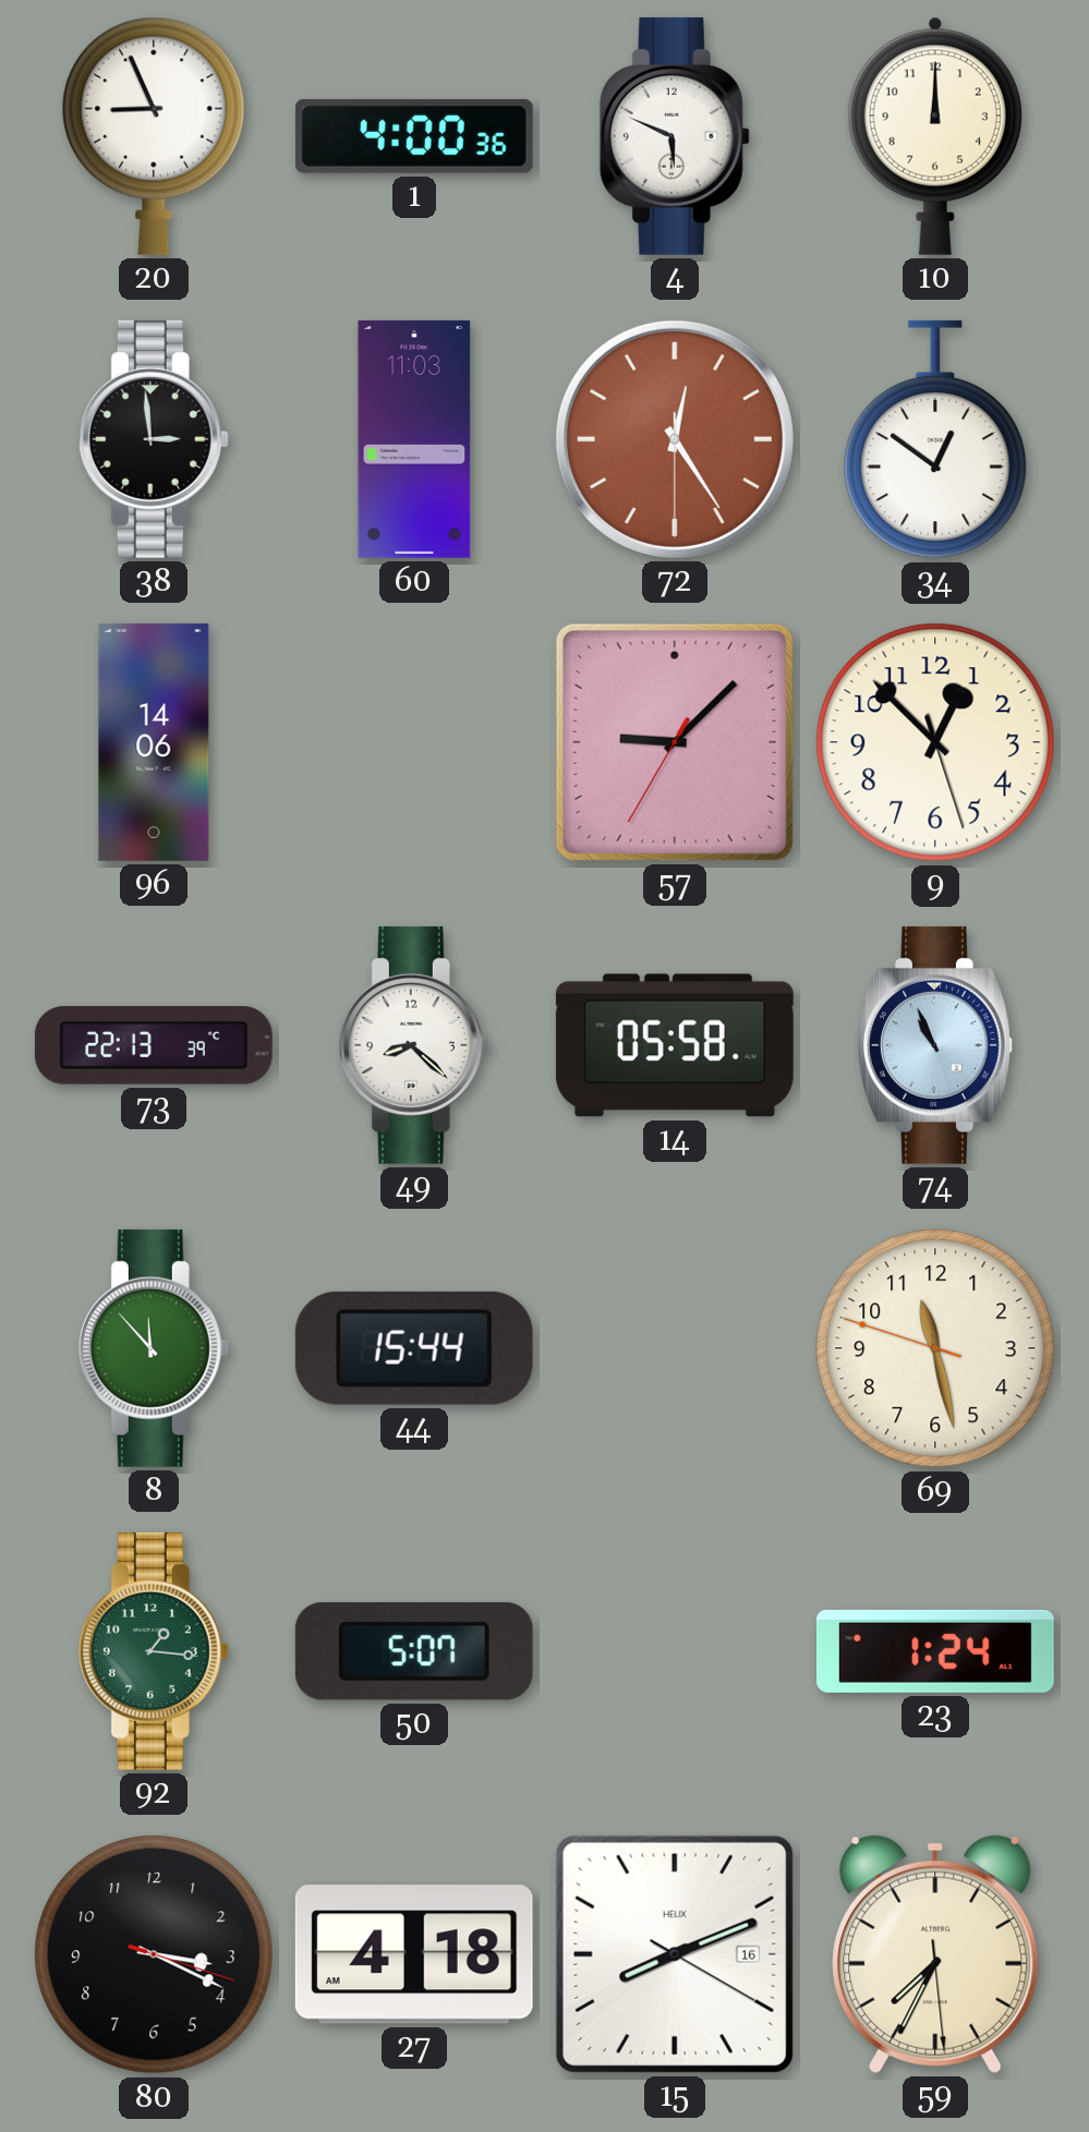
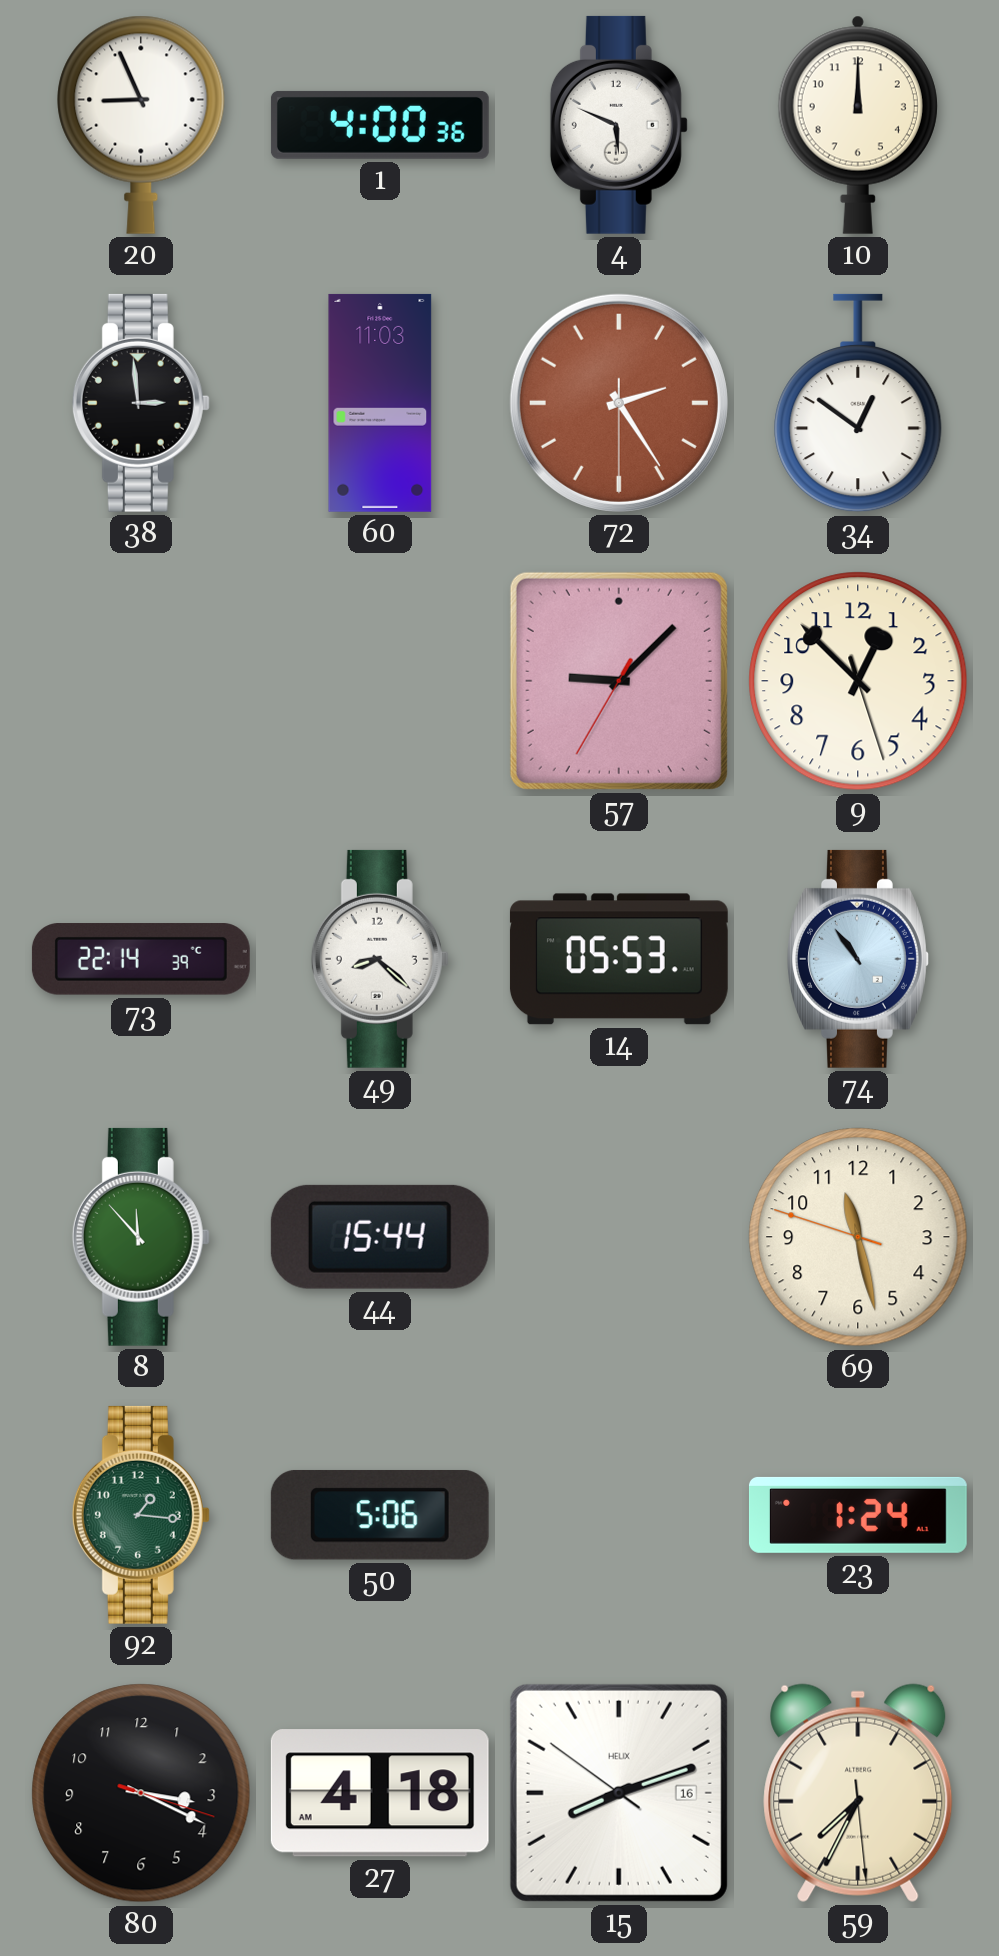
72: 12:24 -> 2:24 (619, 403)
96: 14:06 -> none (154, 742)
73: 22:13 -> 22:14 (141, 959)
14: 05:58 -> 05:53 (619, 959)
74: 10:56 -> 10:54 (859, 959)
50: 5:07 -> 5:06 (380, 1515)
15: 8:11:20 -> 8:11:51 (619, 1793)
